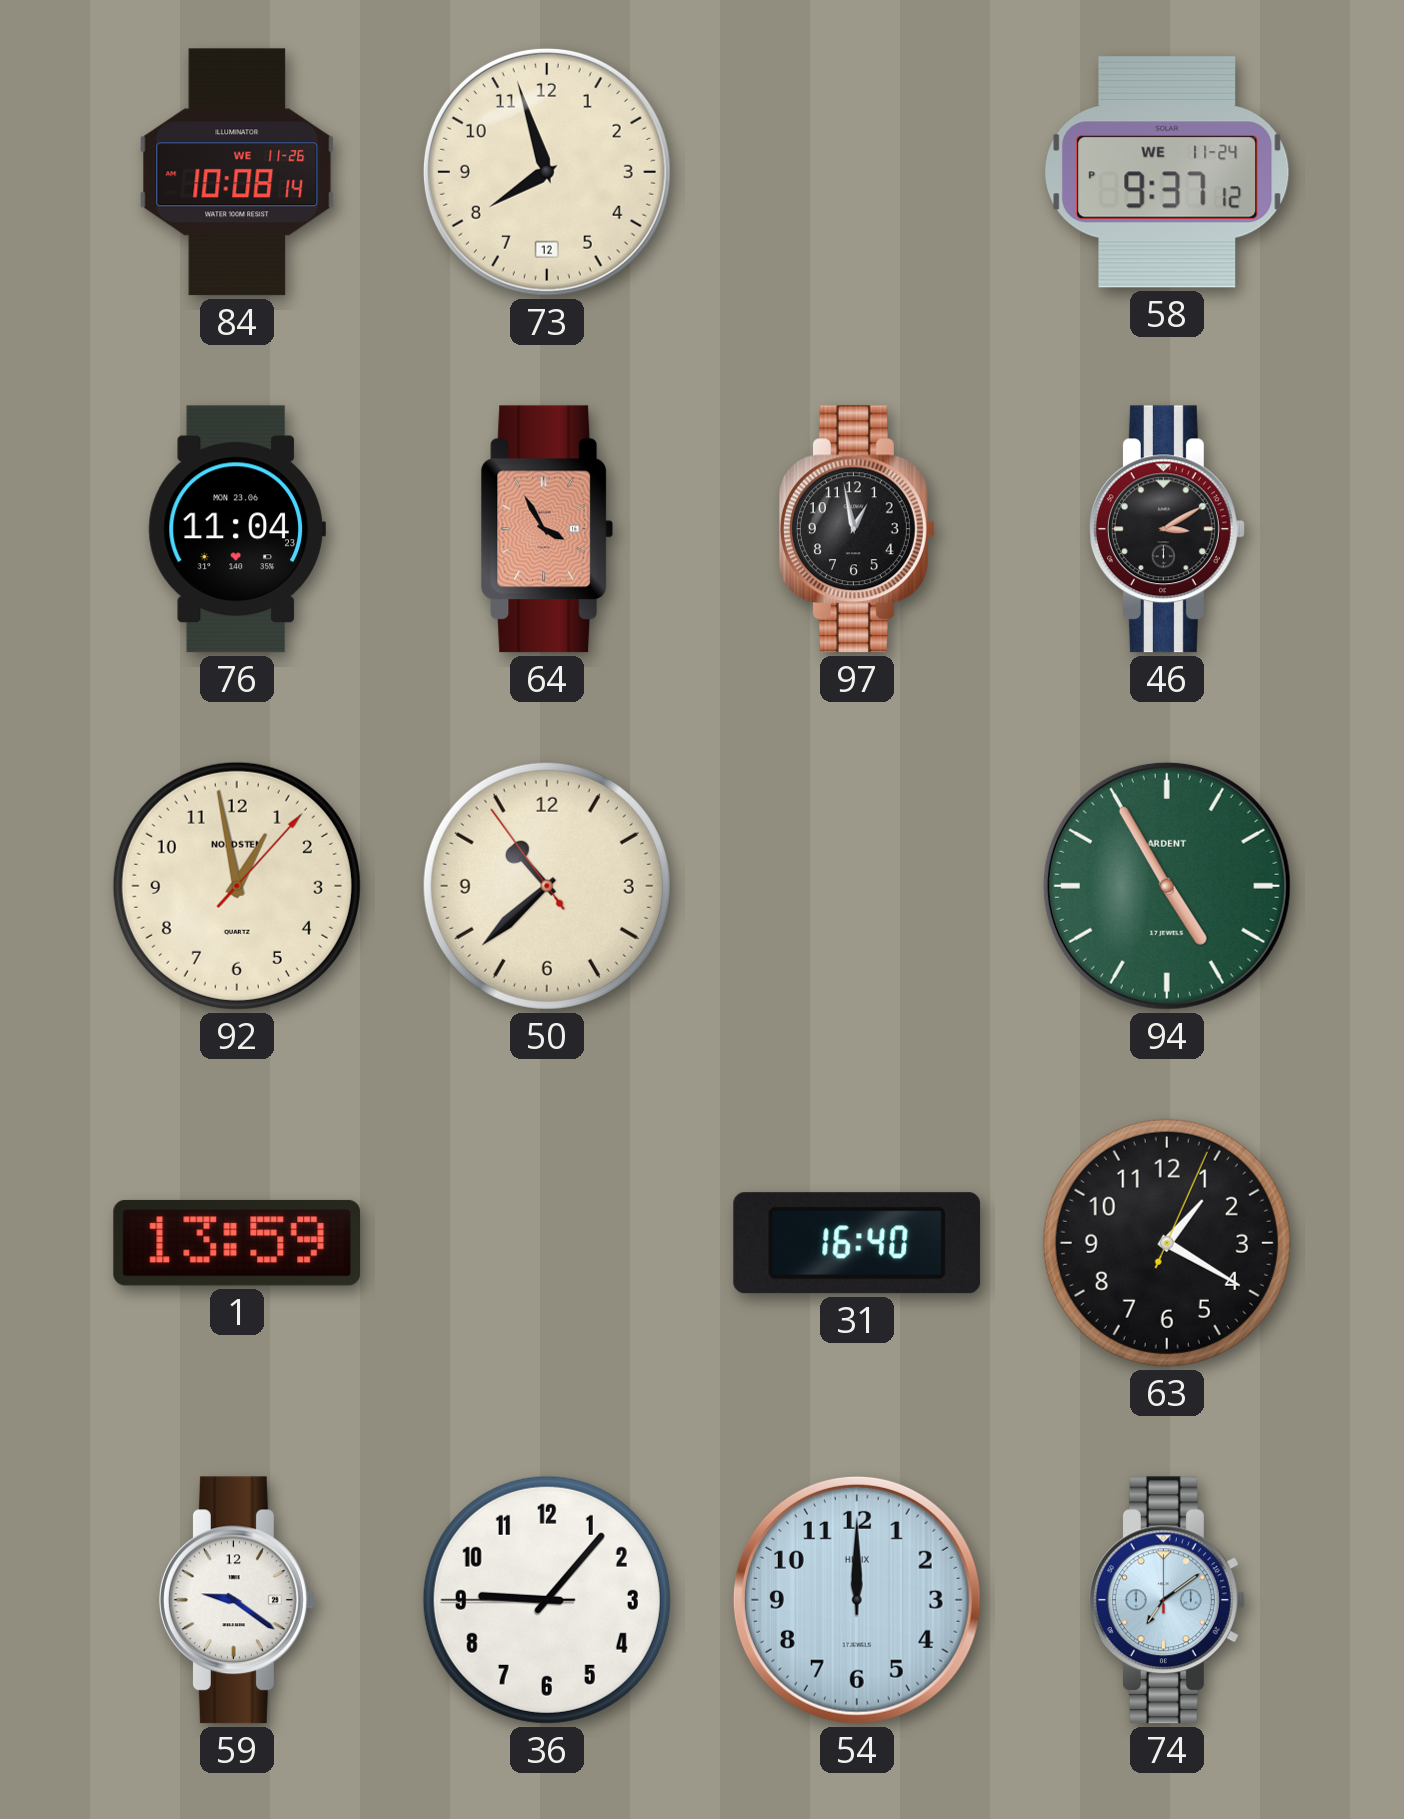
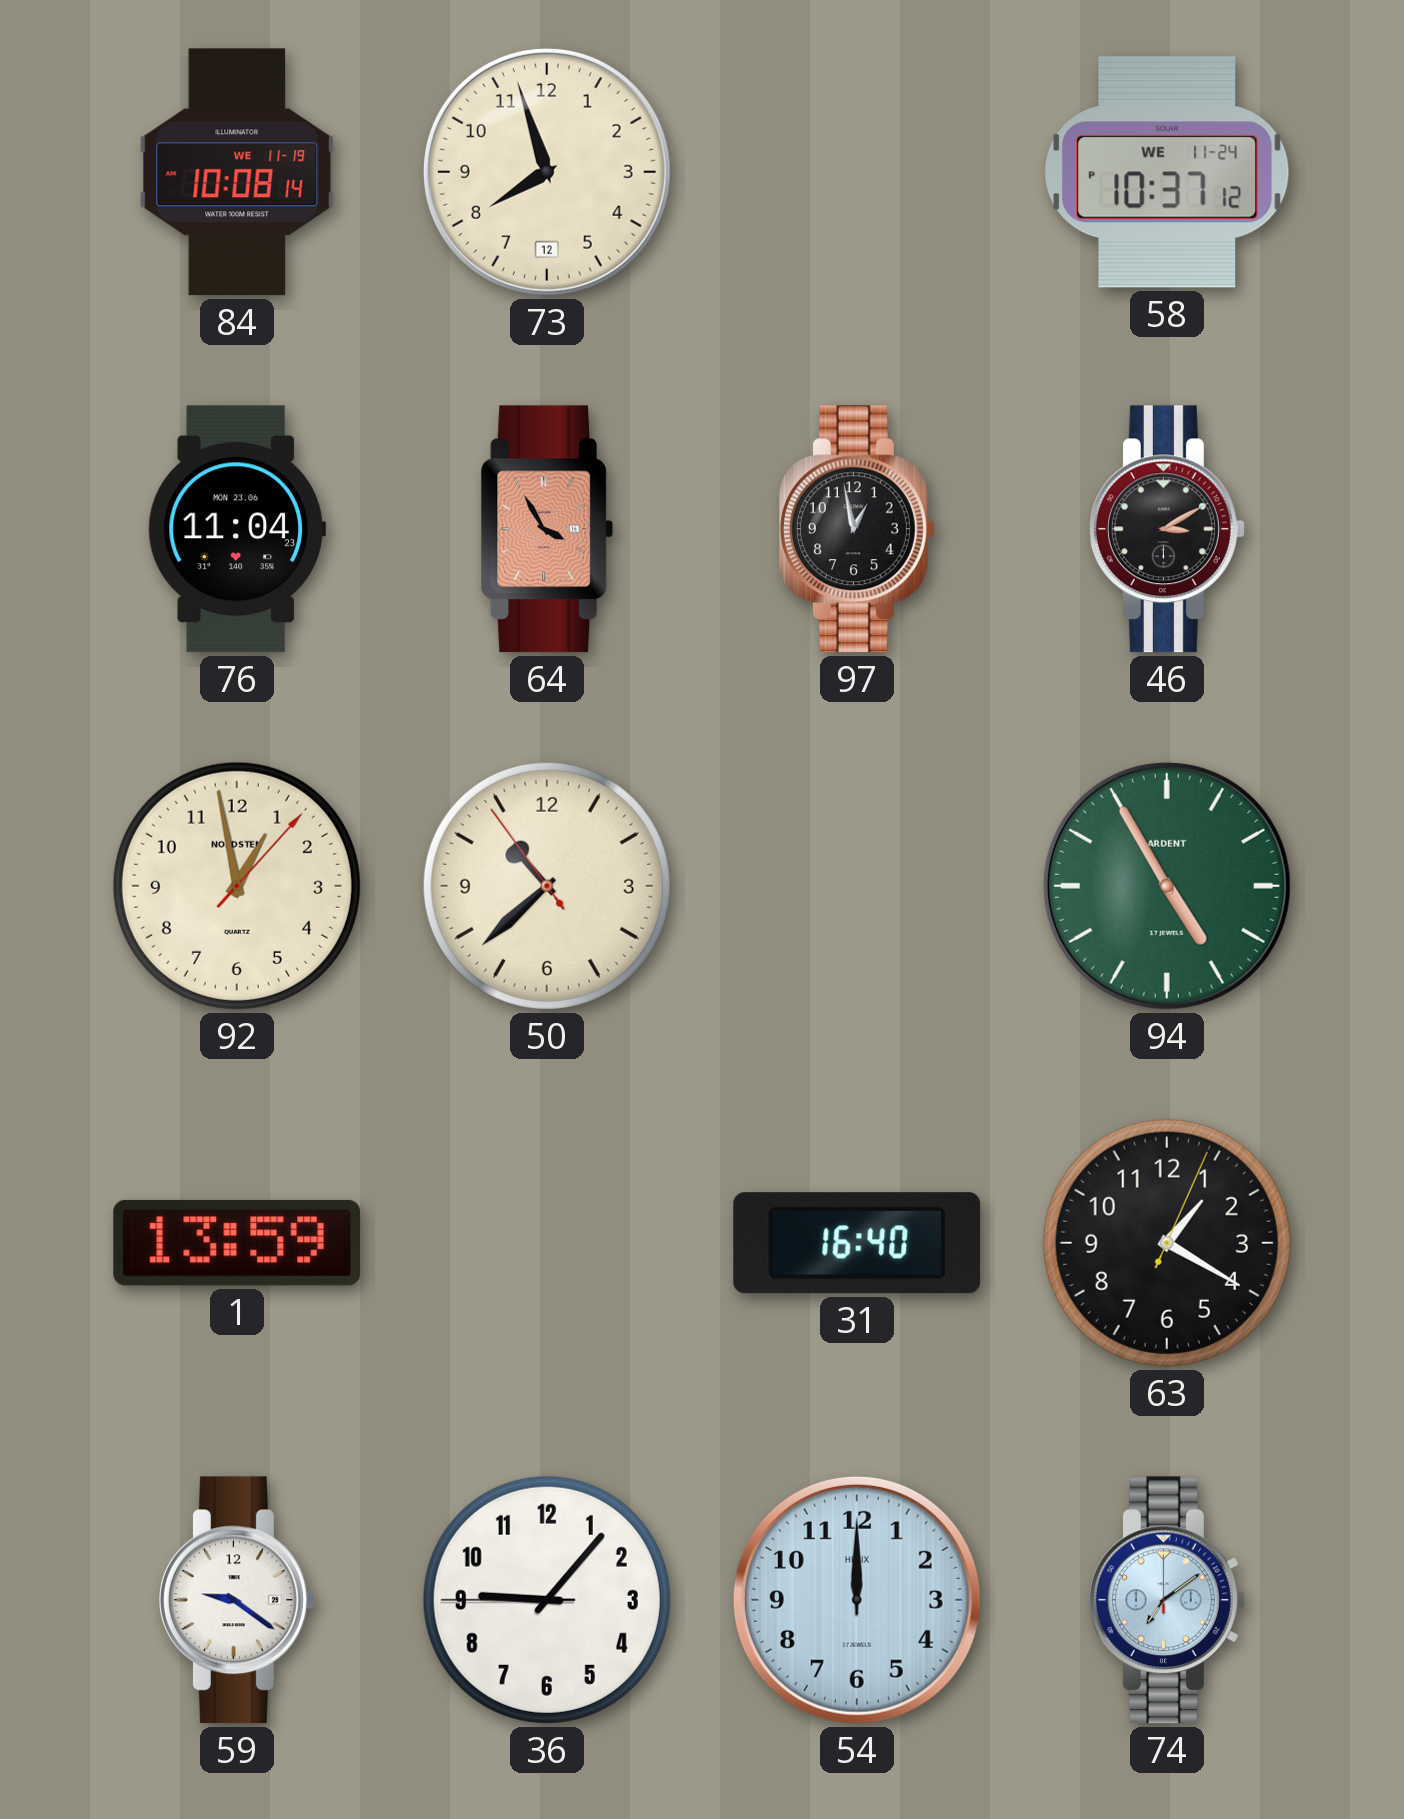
84 date: WE 11-26 -> WE 11-19 (237, 172)
58: 9:37 -> 10:37 (1167, 172)
